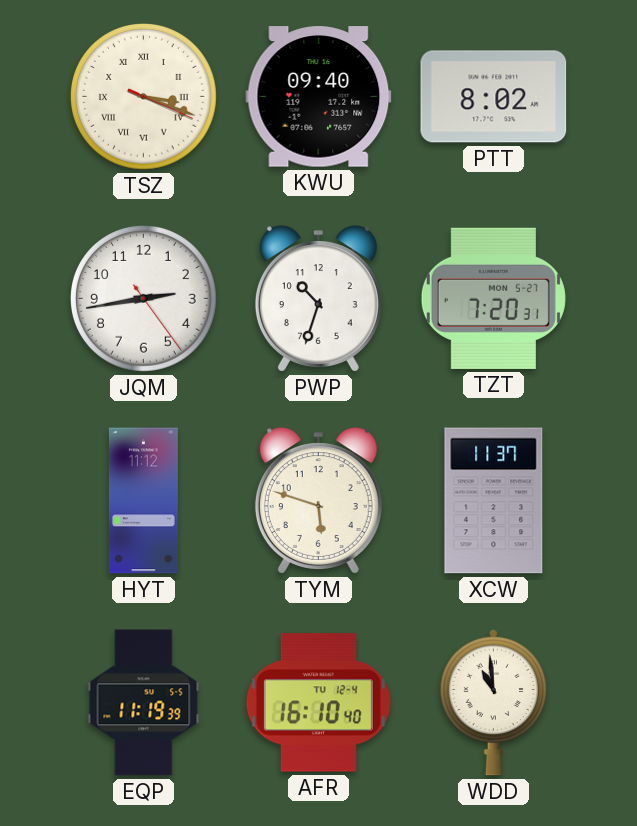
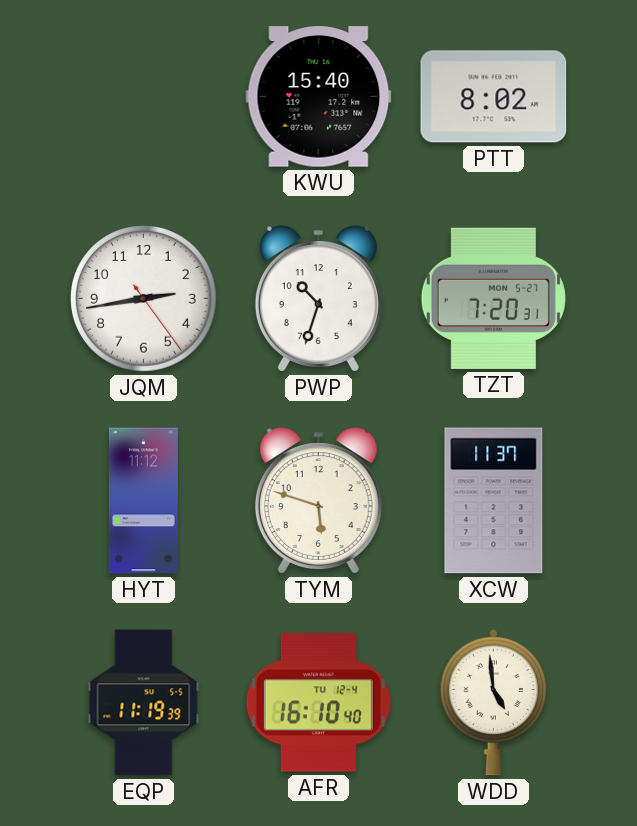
TSZ: 3:18 -> none (144, 97)
KWU: 09:40 -> 15:40 (319, 97)
WDD: 10:59 -> 4:59 (493, 702)
